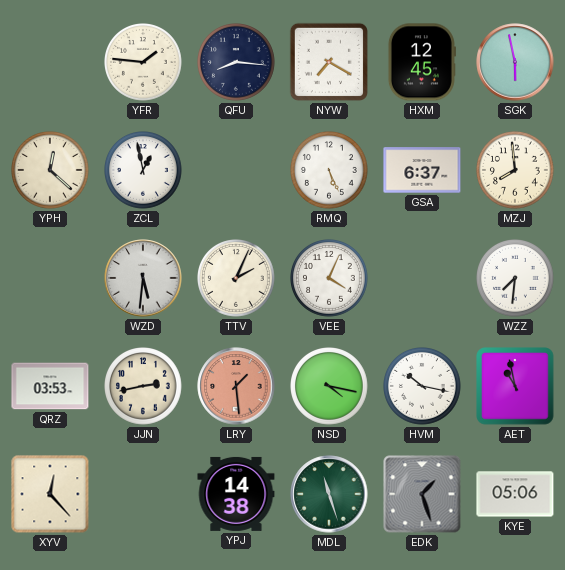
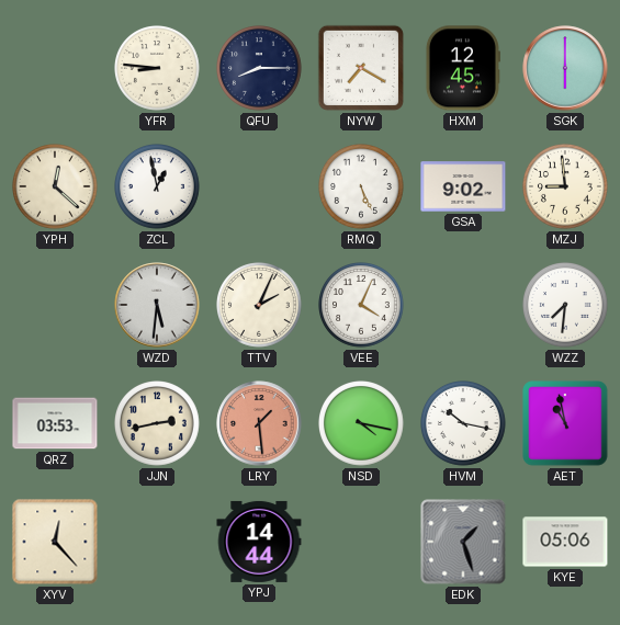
YFR: 1:46 -> 8:46 (158, 69)
QFU: 8:16 -> 8:15 (260, 69)
SGK: 5:58 -> 6:00 (565, 68)
GSA: 6:37 -> 9:02 (463, 186)
MZJ: 7:59 -> 8:59 (566, 187)
YPJ: 14:38 -> 14:44 (259, 542)
MDL: 11:27 -> none (329, 494)
